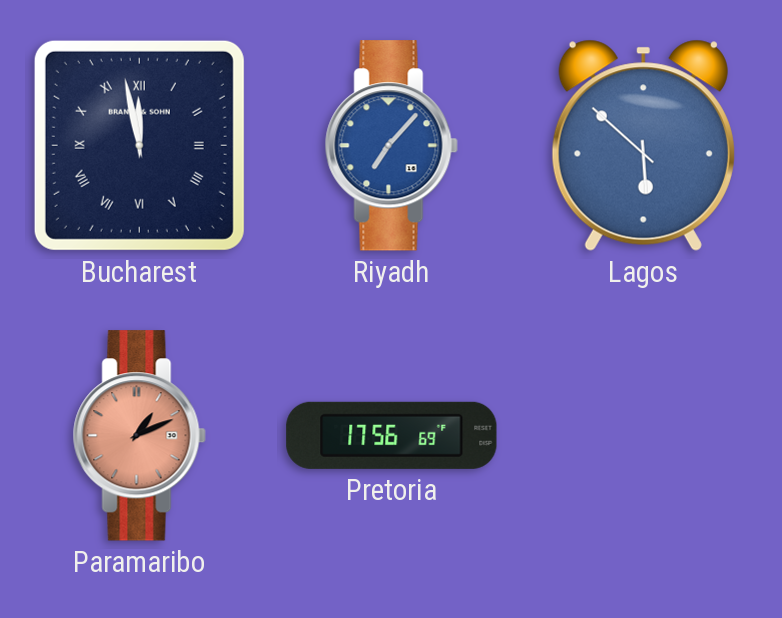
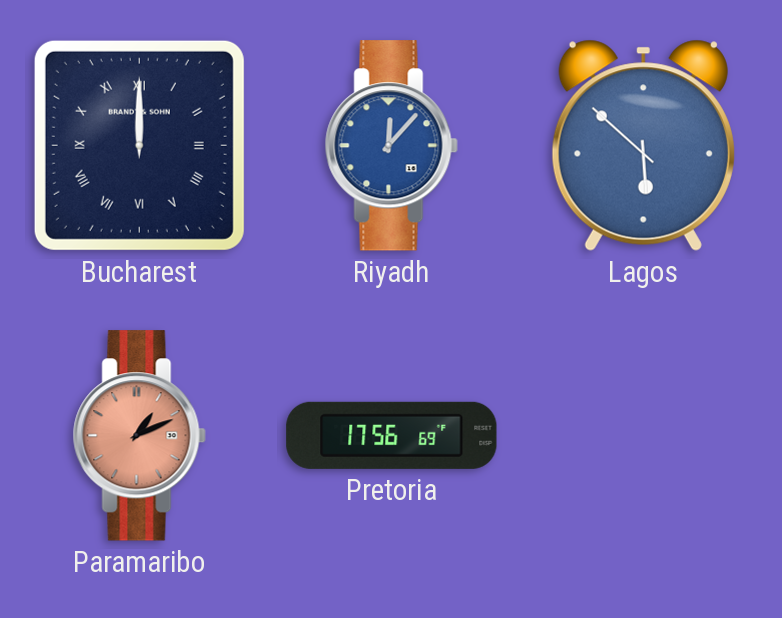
Bucharest: 11:58 -> 12:00 (139, 145)
Riyadh: 7:07 -> 12:07 (391, 146)
